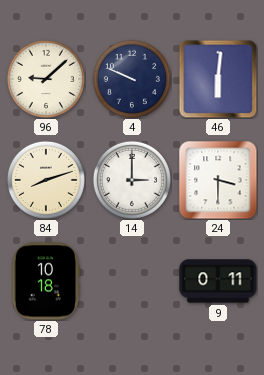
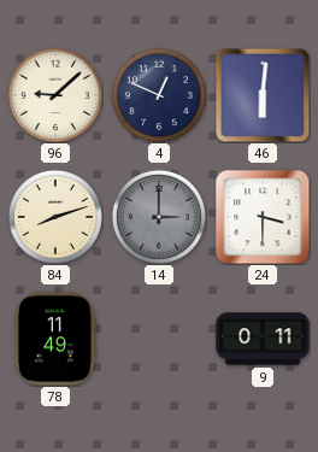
4: 9:49 -> 12:49 (159, 95)
14 dial: white -> grey (159, 217)
78: 10:18 -> 11:49 (55, 339)
